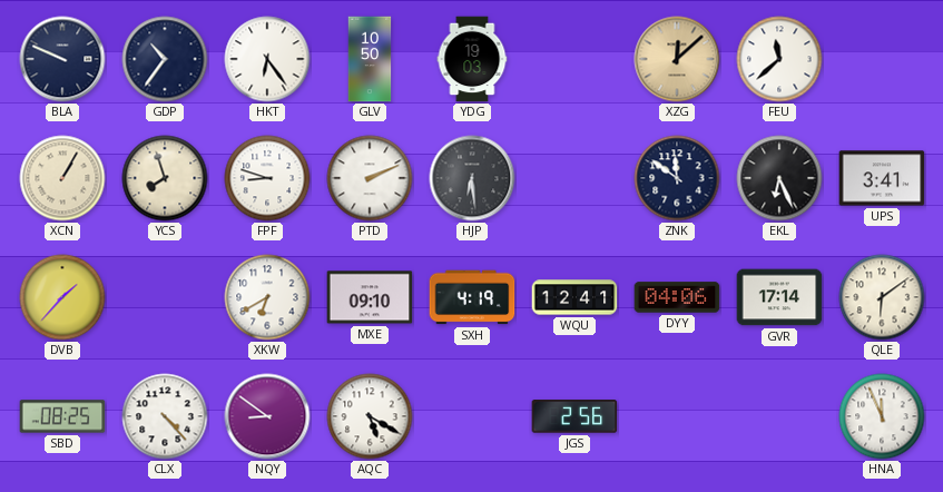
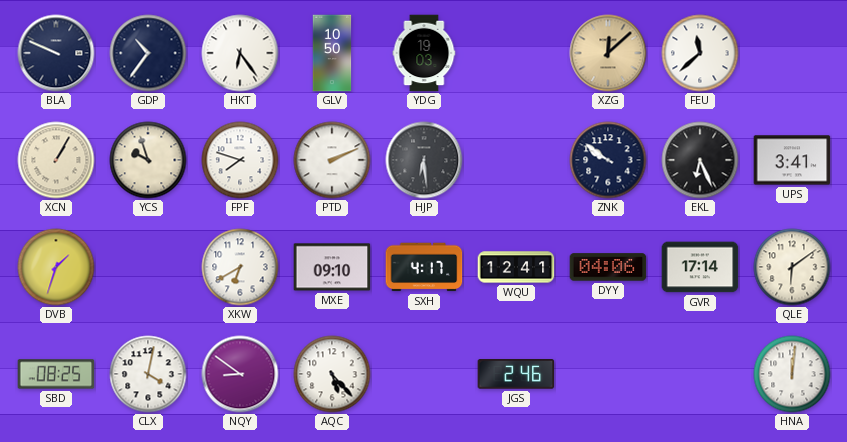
YCS: 7:57 -> 9:57 (148, 160)
FPF: 8:48 -> 7:48 (240, 160)
ZNK: 11:51 -> 9:51 (608, 160)
DVB: 1:37 -> 1:33 (56, 267)
SXH: 4:19 -> 4:17 (424, 267)
CLX: 4:23 -> 4:02 (148, 374)
AQC: 5:20 -> 5:23 (332, 374)
JGS: 2:56 -> 2:46 (516, 374)
HNA: 11:56 -> 12:01 (792, 374)
